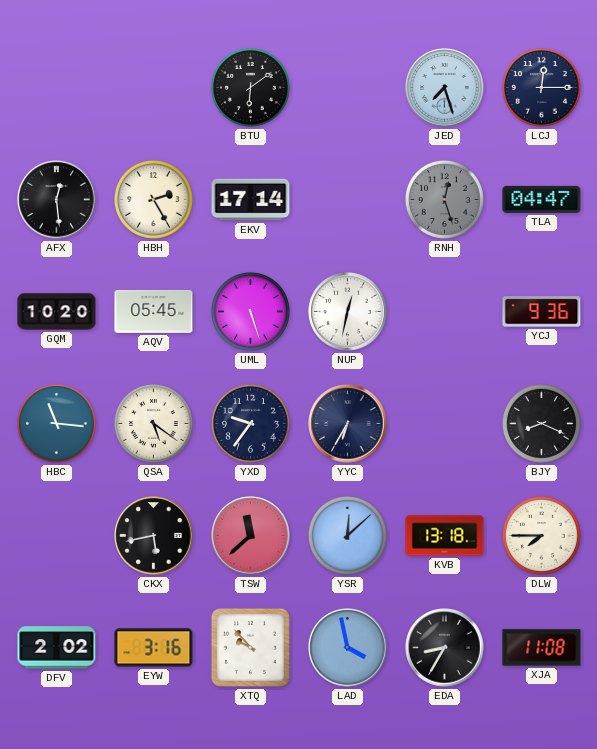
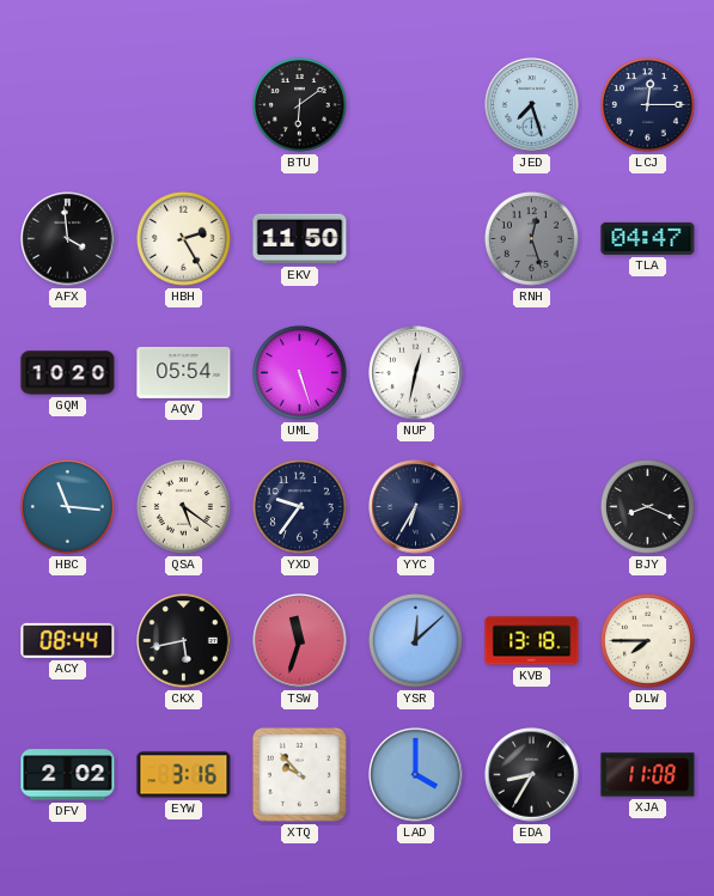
AFX: 12:29 -> 3:59 (68, 239)
EKV: 17:14 -> 11:50 (300, 239)
AQV: 05:45 -> 05:54 (184, 372)
YCJ: 9:36 -> none (542, 312)
ACY: none -> 08:44 (68, 640)
TSW: 11:38 -> 11:33 (300, 641)
LAD: 3:58 -> 4:00 (416, 775)
